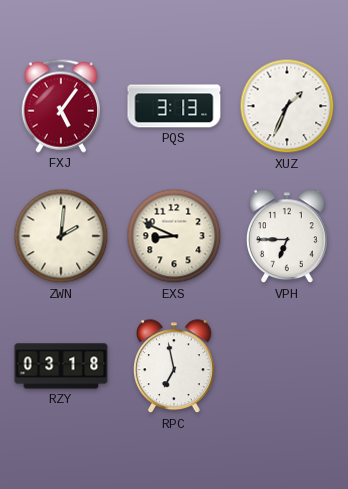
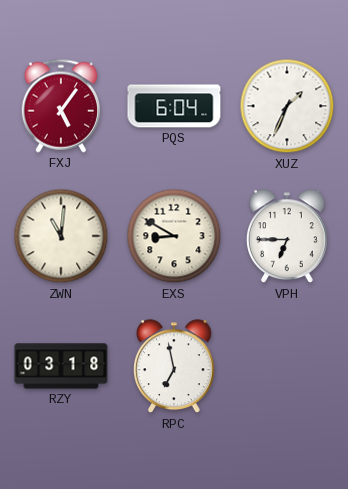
PQS: 3:13 -> 6:04 (174, 106)
ZWN: 2:01 -> 11:01 (61, 236)
EXS: 8:49 -> 8:50 (174, 236)
